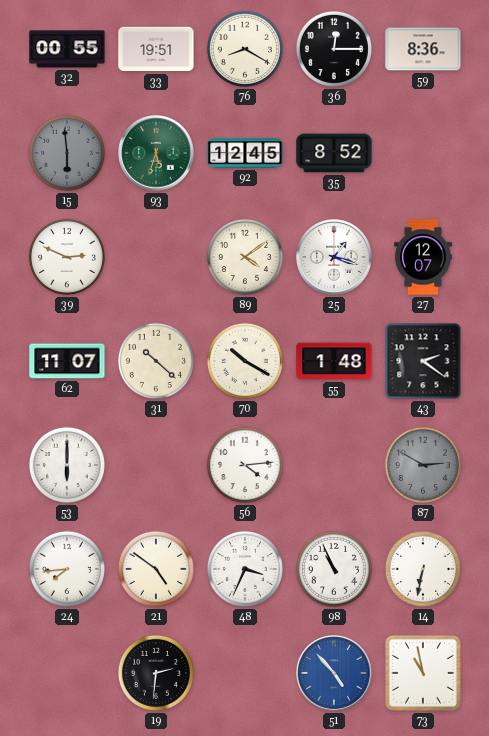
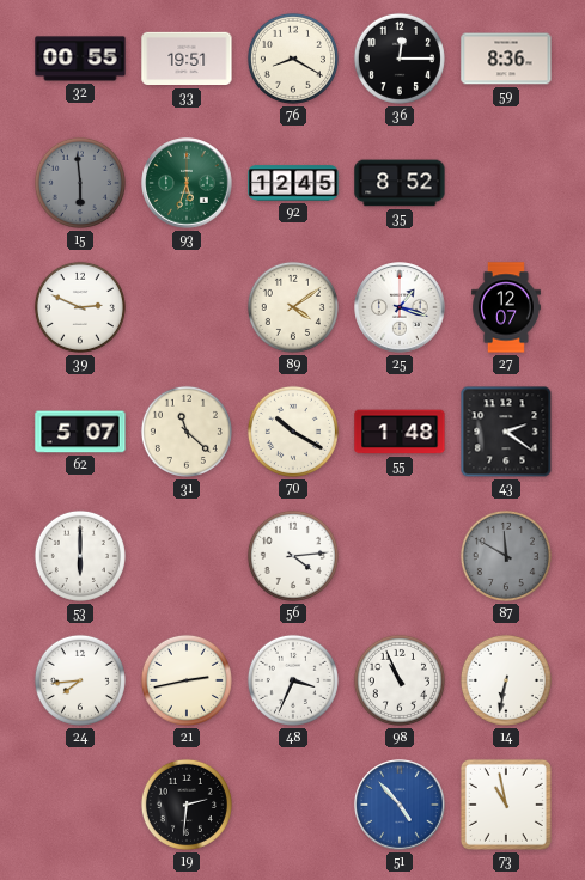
62: 11:07 -> 5:07 (80, 432)
31: 10:22 -> 11:22 (187, 432)
87: 2:50 -> 11:50 (506, 556)
21: 4:51 -> 2:43 (187, 680)
